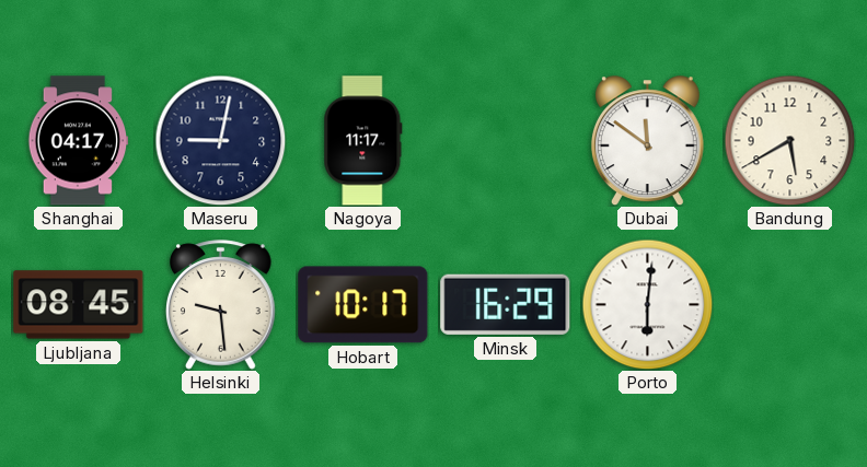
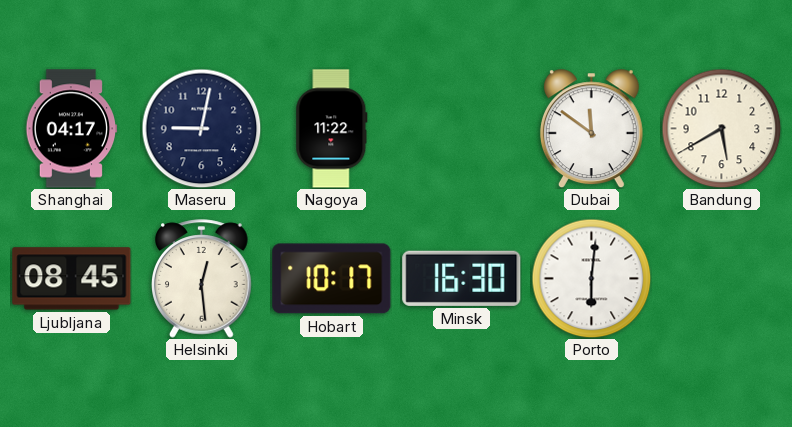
Nagoya: 11:17 -> 11:22 (332, 129)
Helsinki: 9:29 -> 12:29 (202, 279)
Minsk: 16:29 -> 16:30 (462, 278)
